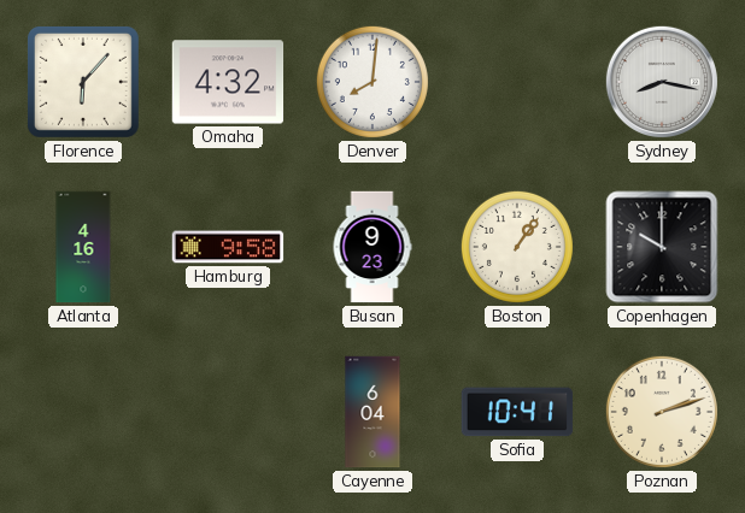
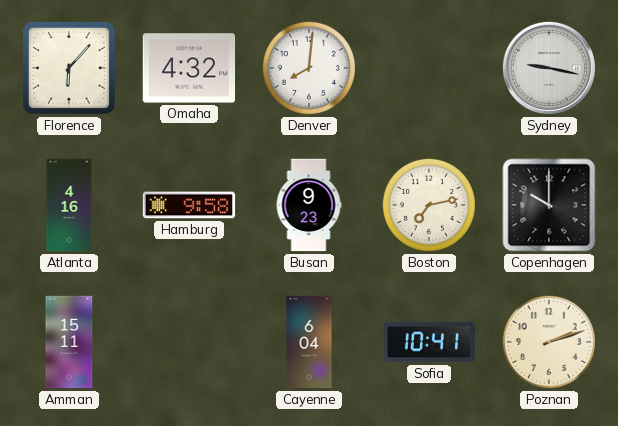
Sydney: 8:17 -> 9:17 (549, 68)
Boston: 1:06 -> 7:13 (429, 205)
Amman: none -> 15:11 (69, 342)
